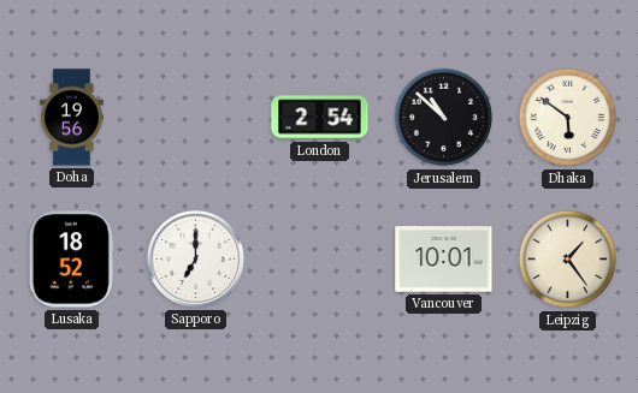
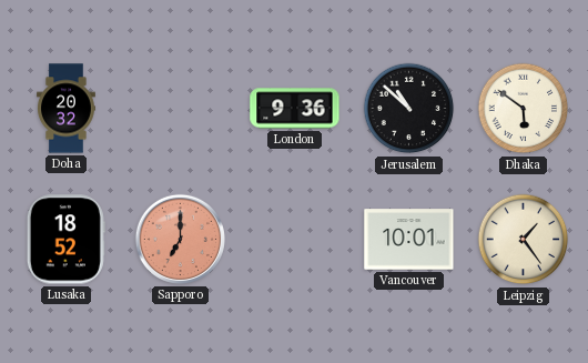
Doha: 19:56 -> 20:32 (67, 109)
London: 2:54 -> 9:36 (295, 109)
Sapporo dial: white -> salmon (180, 239)
